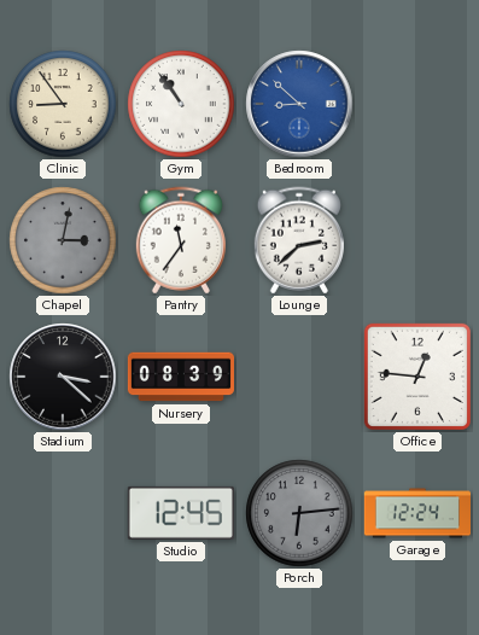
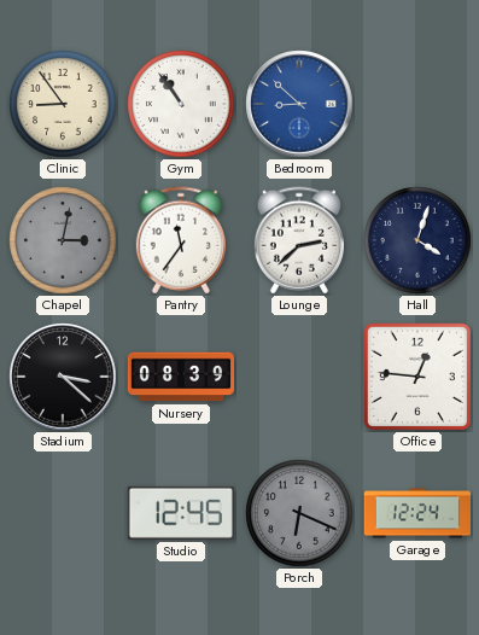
Hall: none -> 4:03 (417, 240)
Porch: 6:14 -> 6:19 (299, 513)
